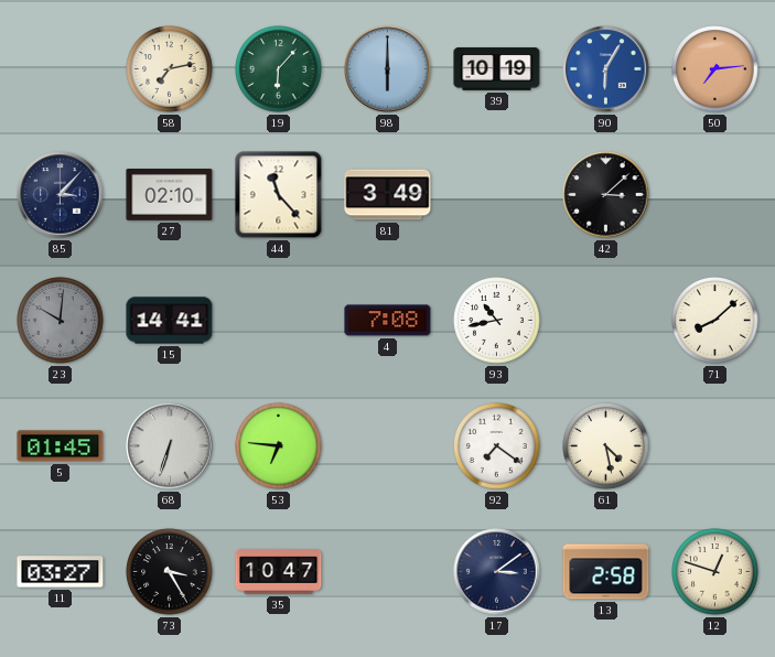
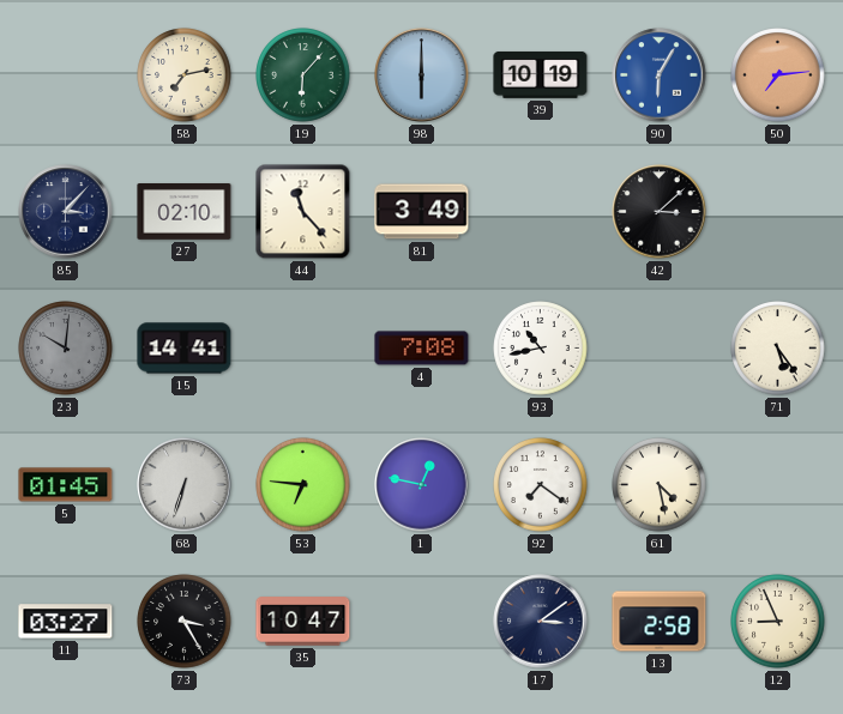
71: 8:08 -> 5:24 (778, 349)
1: none -> 12:47 (422, 485)
12: 12:48 -> 8:56 (778, 622)
